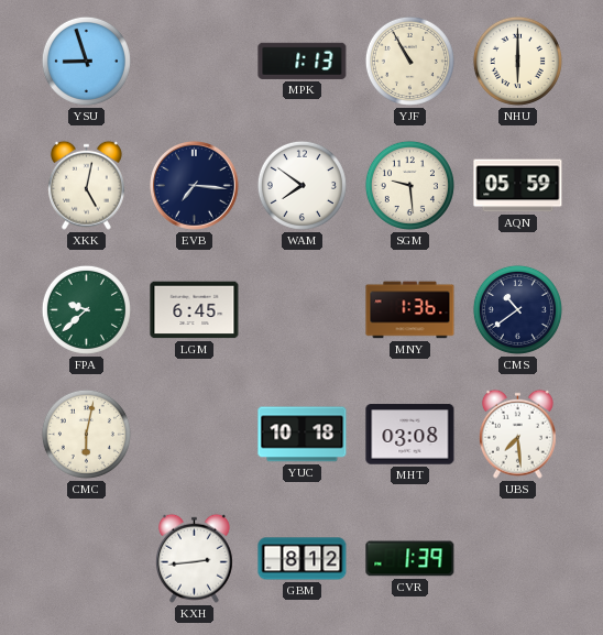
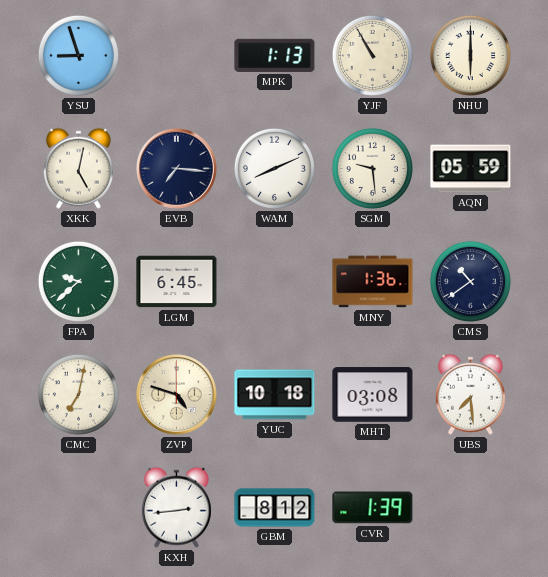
WAM: 7:51 -> 8:11 (274, 168)
CMC: 6:02 -> 7:02 (78, 394)
ZVP: none -> 4:48 (177, 395)
